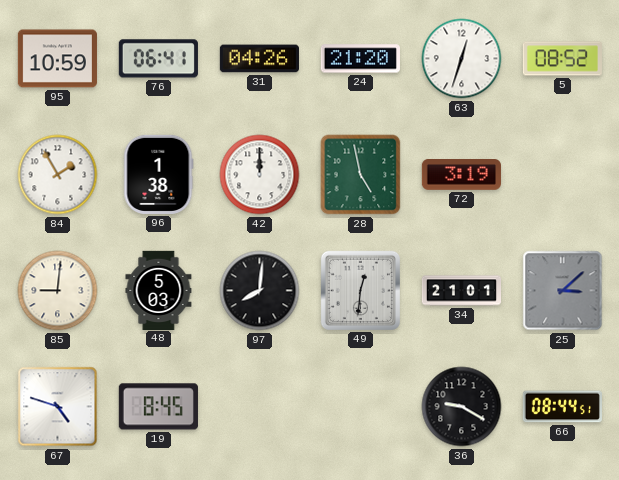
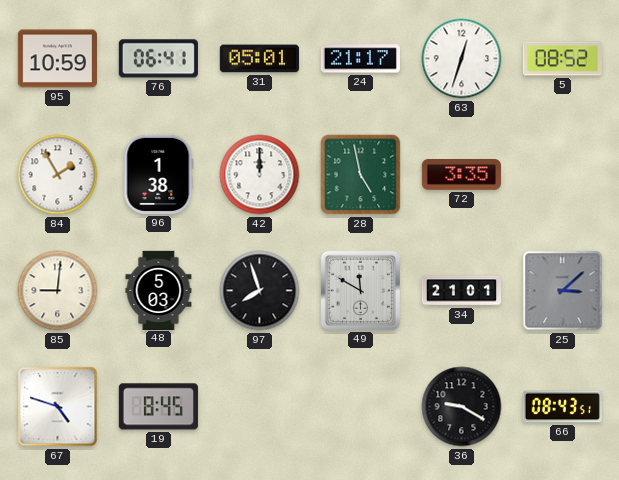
31: 04:26 -> 05:01 (259, 59)
24: 21:20 -> 21:17 (360, 59)
72: 3:19 -> 3:35 (461, 175)
97: 8:01 -> 7:57 (260, 291)
49: 12:31 -> 11:50 (360, 290)
66: 08:44 -> 08:43 (562, 407)
